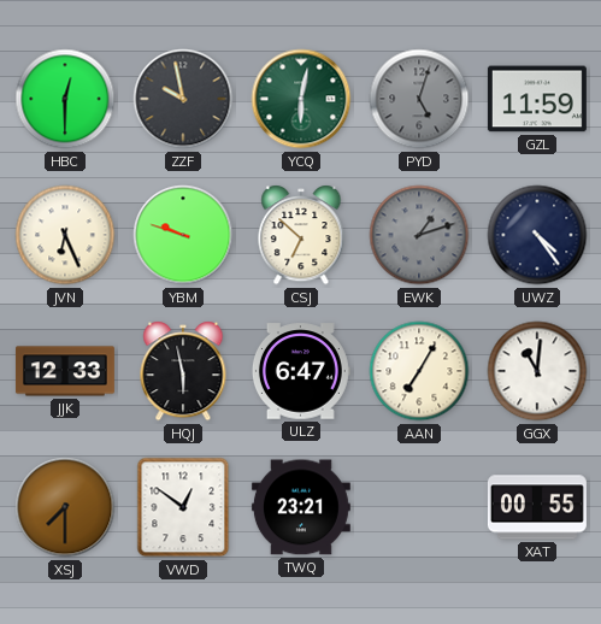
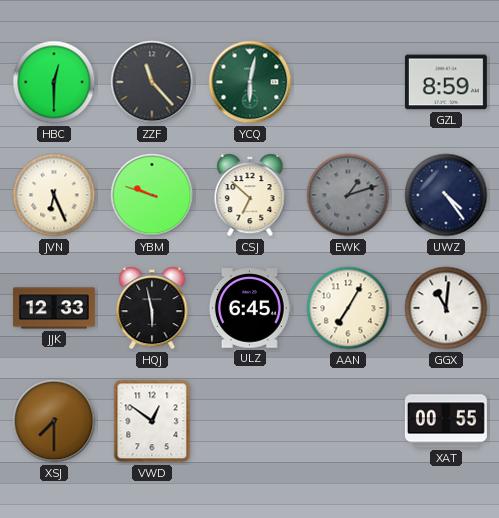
ZZF: 9:58 -> 11:23 (152, 82)
PYD: 5:03 -> none (419, 99)
GZL: 11:59 -> 8:59 (446, 82)
ULZ: 6:47 -> 6:45 (250, 308)
TWQ: 23:21 -> none (301, 507)
